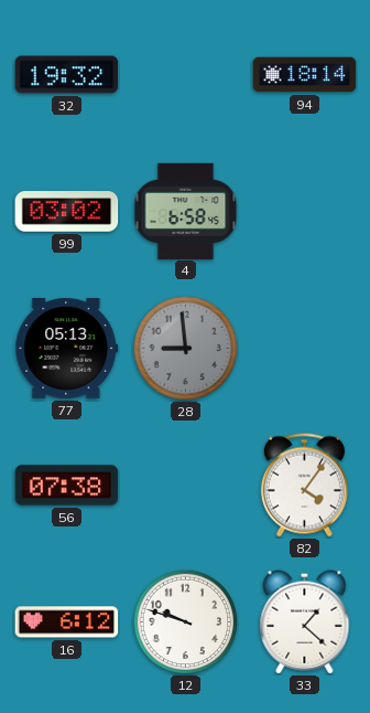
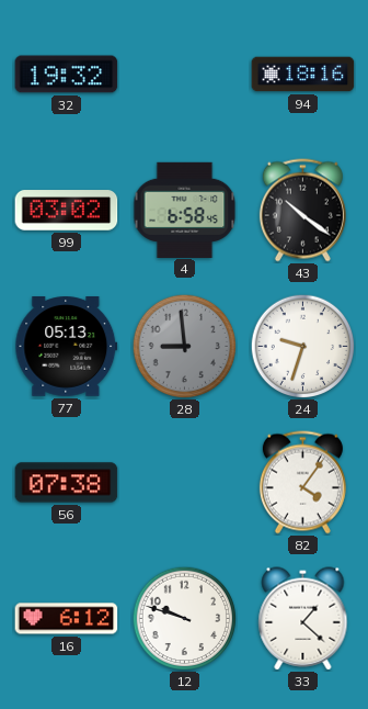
94: 18:14 -> 18:16 (303, 75)
43: none -> 10:21 (302, 211)
24: none -> 9:33 (302, 346)
